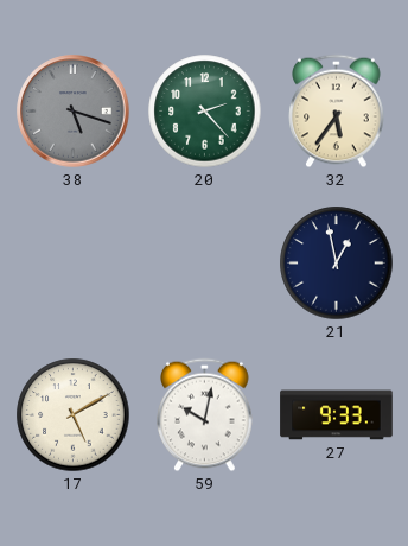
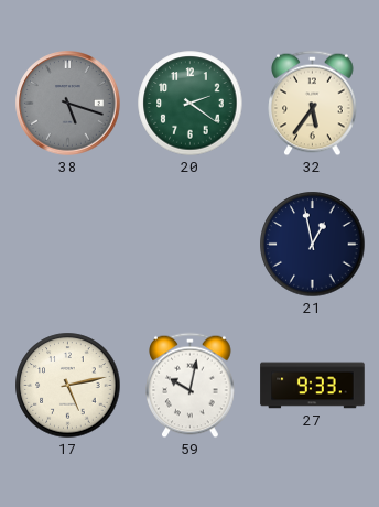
20: 2:23 -> 2:21 (191, 104)
17: 5:10 -> 5:13 (68, 386)
